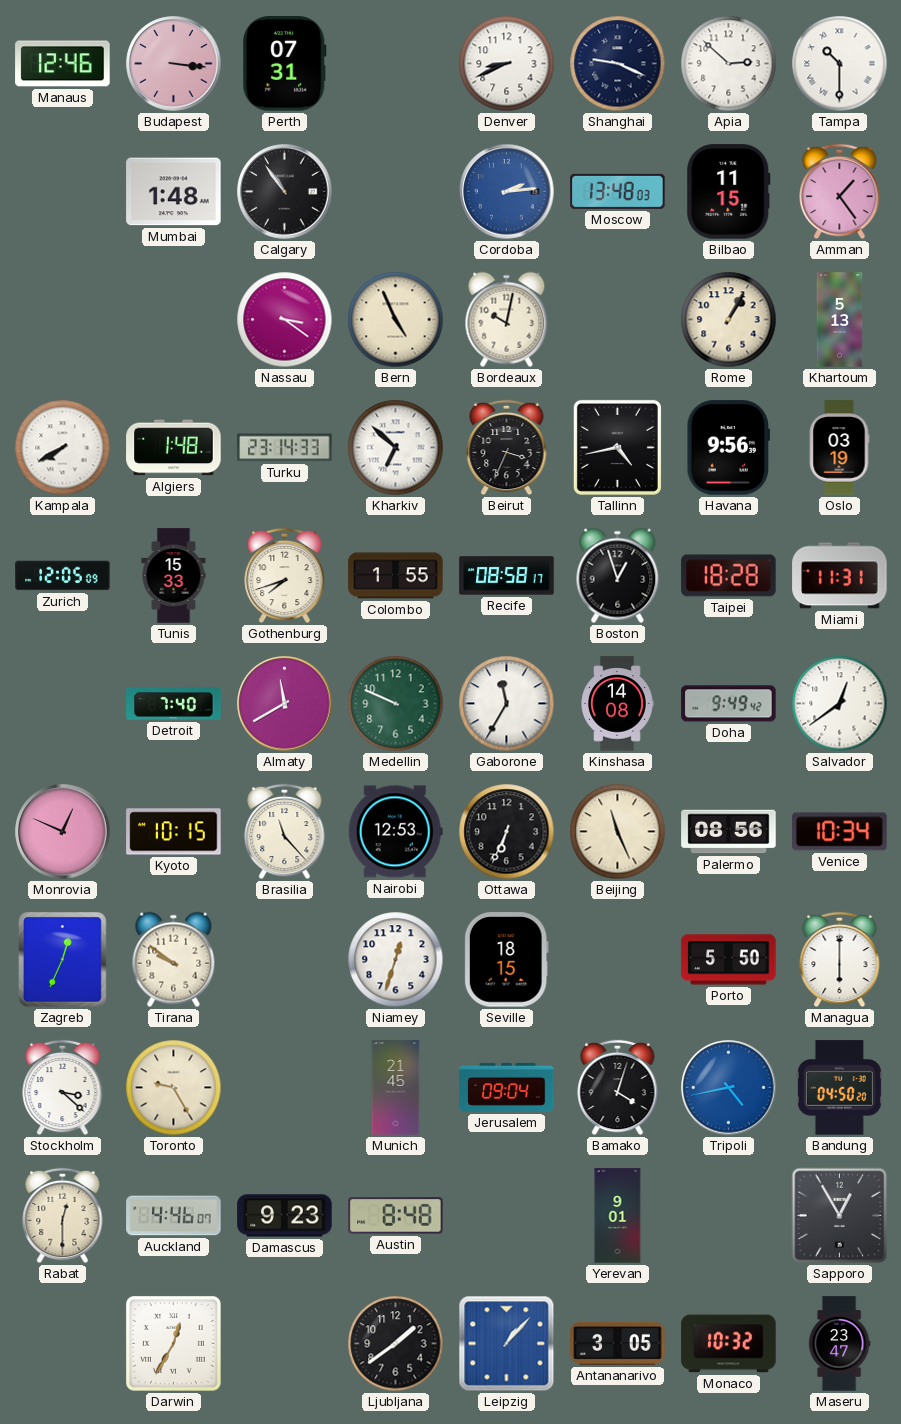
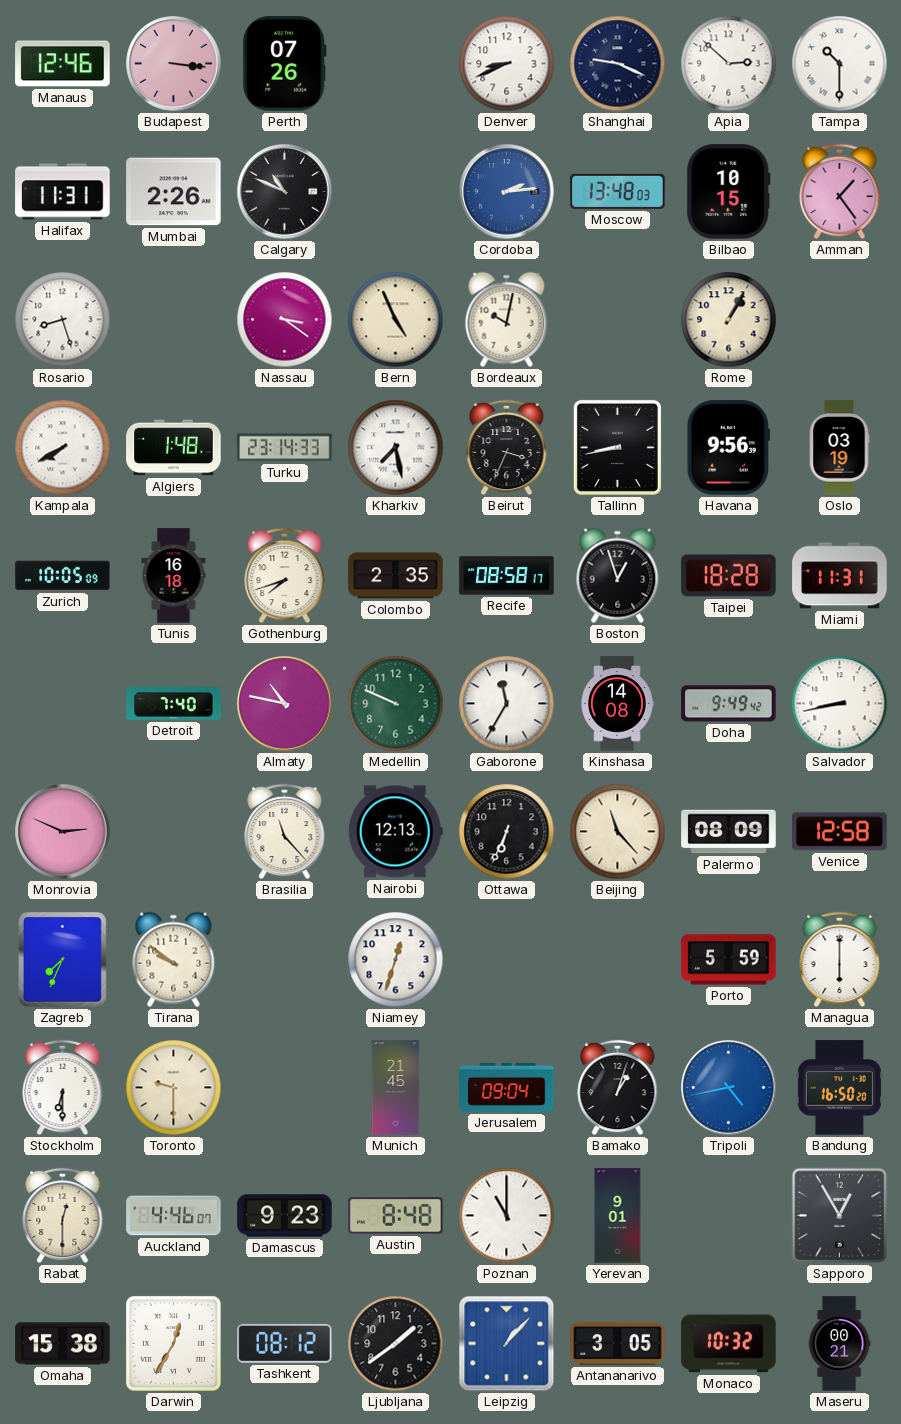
Perth: 07:31 -> 07:26 (285, 64)
Halifax: none -> 11:31 (63, 192)
Mumbai: 1:48 -> 2:26 (174, 192)
Calgary: 10:54 -> 10:49 (285, 192)
Bilbao: 11:15 -> 10:15 (729, 192)
Rosario: none -> 8:27 (63, 320)
Khartoum: 5:13 -> none (840, 320)
Kharkiv: 6:52 -> 7:28 (396, 448)
Tallinn: 4:43 -> 8:43 (617, 447)
Zurich: 12:05 -> 10:05 (63, 576)
Tunis: 15:33 -> 16:18 (174, 576)
Colombo: 1:55 -> 2:35 (396, 576)
Almaty: 11:40 -> 10:47 (285, 704)
Salvador: 12:39 -> 8:43 (840, 704)
Monrovia: 12:49 -> 2:49 (63, 832)
Kyoto: 10:15 -> none (174, 832)
Nairobi: 12:53 -> 12:13 (395, 832)
Beijing: 11:26 -> 11:23 (618, 832)
Palermo: 08:56 -> 08:09 (729, 832)
Venice: 10:34 -> 12:58 (840, 832)
Zagreb: 12:34 -> 7:34 (63, 960)
Seville: 18:15 -> none (506, 960)
Porto: 5:50 -> 5:59 (729, 960)
Stockholm: 3:22 -> 6:30 (63, 1088)
Toronto: 9:25 -> 9:30 (174, 1088)
Bamako: 4:03 -> 1:03 (618, 1088)
Bandung: 04:50 -> 16:50 (839, 1088)
Poznan: none -> 11:00 (507, 1216)
Omaha: none -> 15:38 (63, 1344)
Tashkent: none -> 08:12 (285, 1343)
Maseru: 23:47 -> 00:21 (839, 1344)
